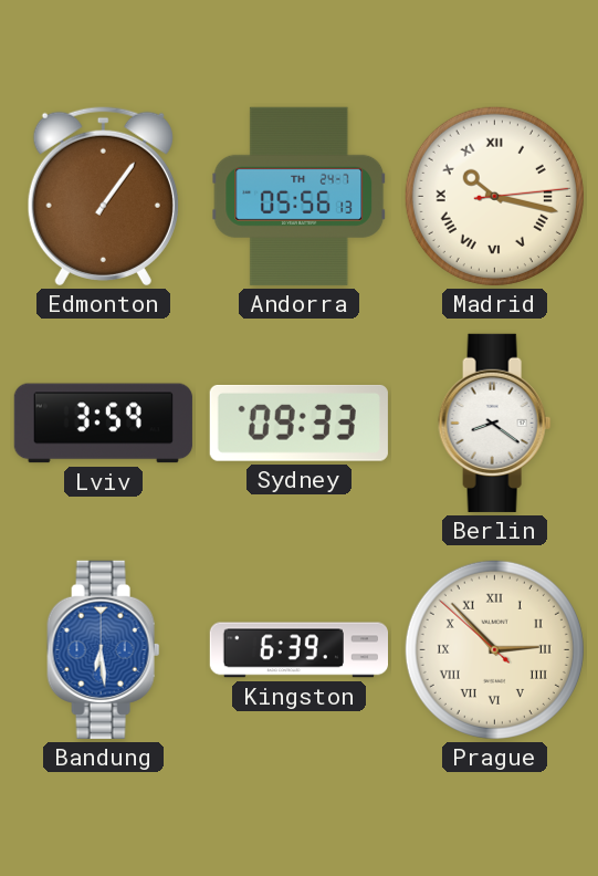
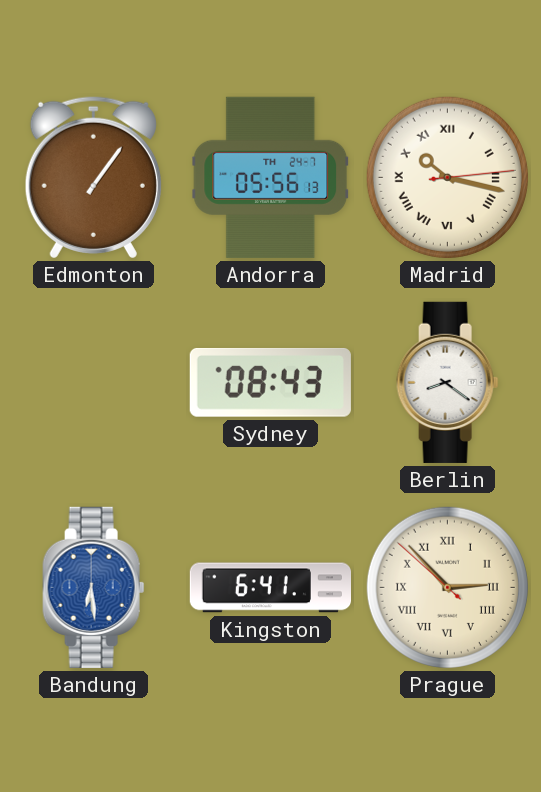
Lviv: 3:59 -> none (103, 424)
Sydney: 09:33 -> 08:43 (270, 382)
Kingston: 6:39 -> 6:41 (270, 588)
